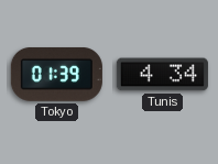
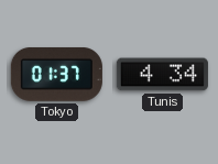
Tokyo: 01:39 -> 01:37 (56, 75)
